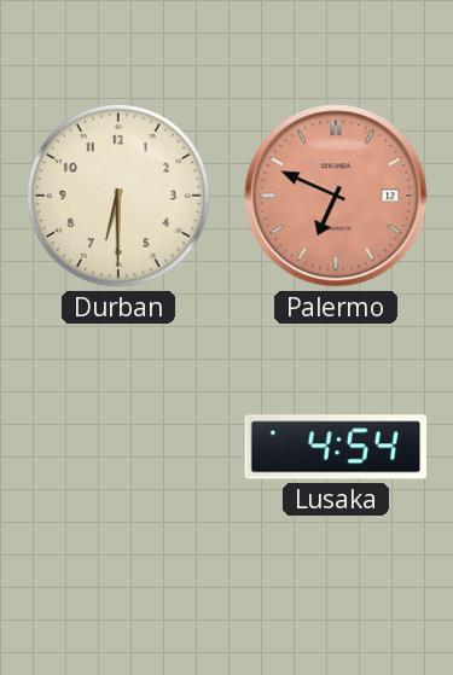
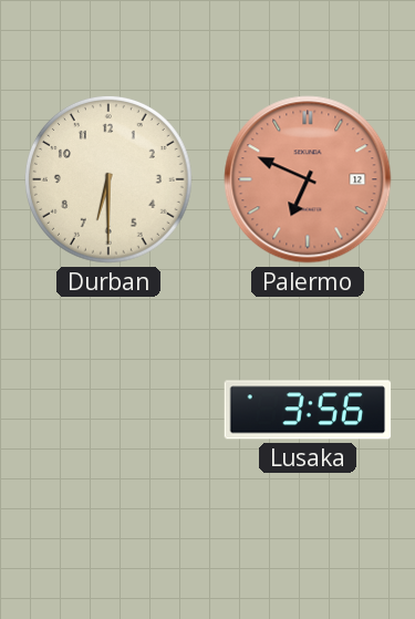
Lusaka: 4:54 -> 3:56 (308, 410)
